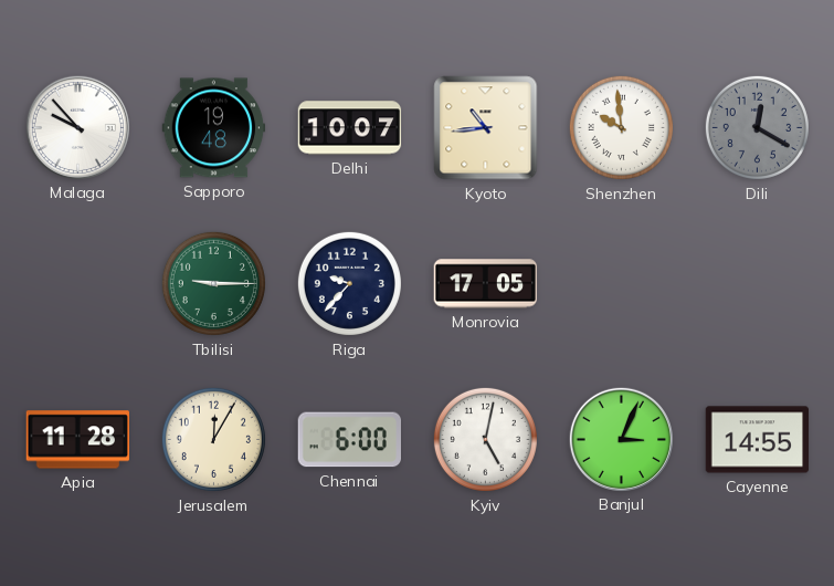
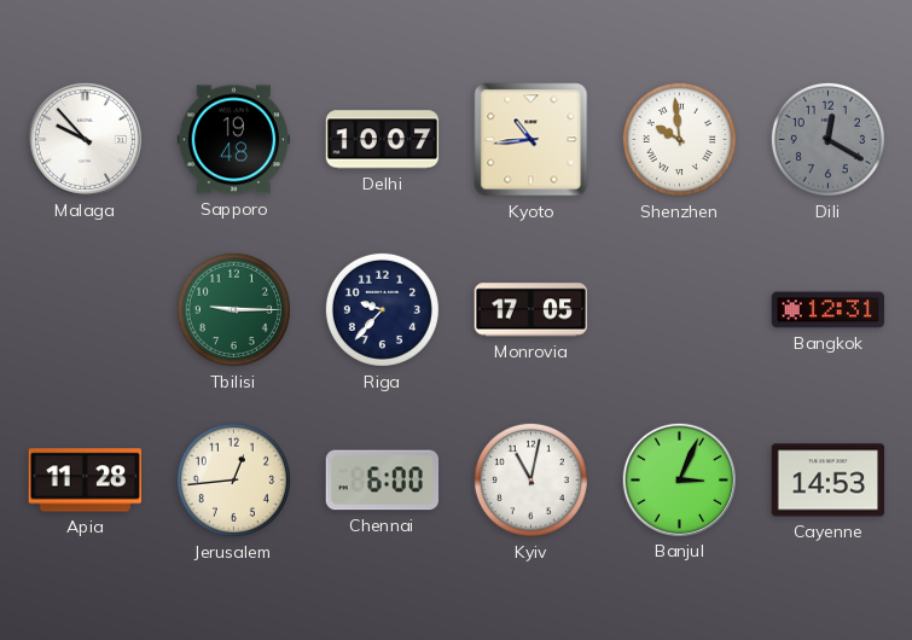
Bangkok: none -> 12:31 (829, 310)
Jerusalem: 12:05 -> 12:44 (233, 479)
Kyiv: 5:02 -> 11:02 (530, 479)
Cayenne: 14:55 -> 14:53 (829, 481)
